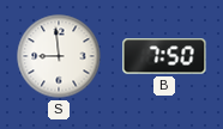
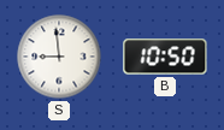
B: 7:50 -> 10:50 (165, 57)
